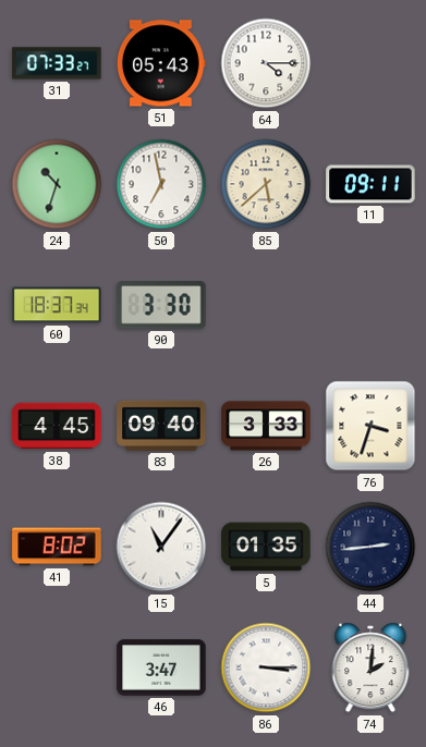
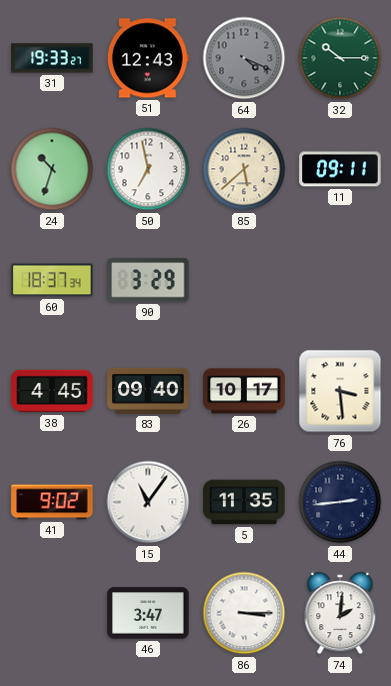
31: 07:33 -> 19:33 (52, 58)
51: 05:43 -> 12:43 (148, 58)
64: 4:15 -> 4:19 (244, 58)
64 dial: white -> grey (244, 58)
32: none -> 10:15 (340, 58)
90: 3:30 -> 3:29 (148, 280)
26: 3:33 -> 10:17 (244, 391)
76: 3:33 -> 3:29 (340, 391)
41: 8:02 -> 9:02 (52, 502)
5: 01:35 -> 11:35 (244, 502)
